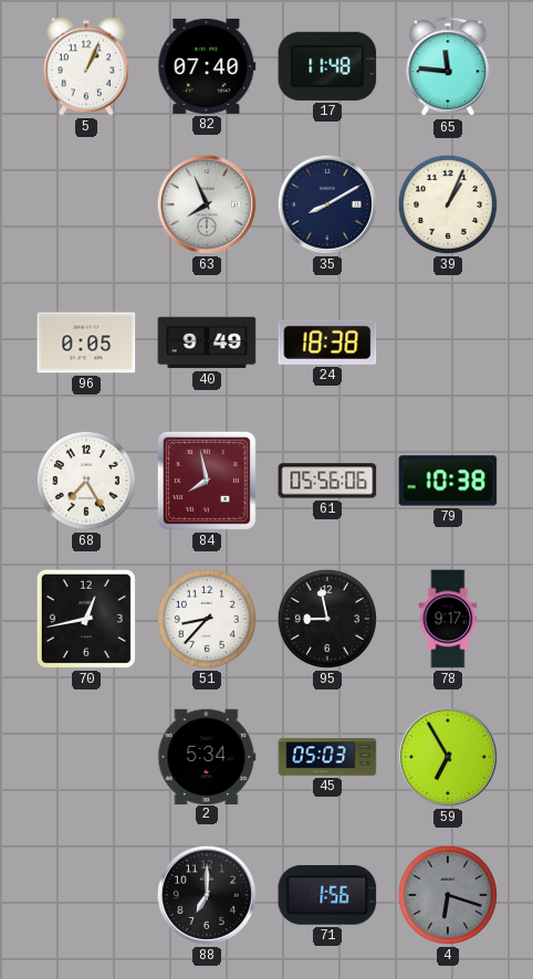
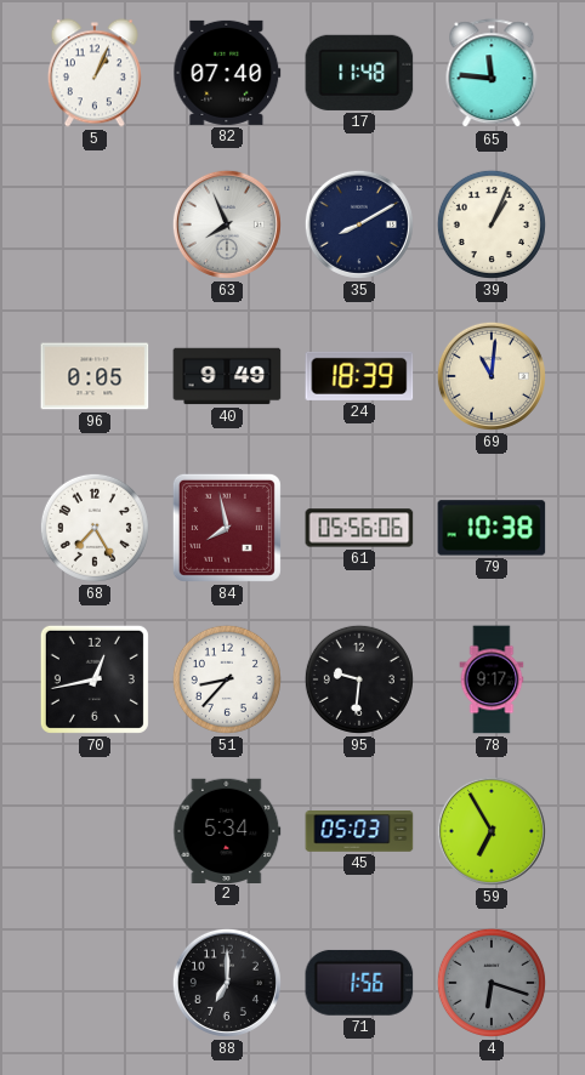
24: 18:38 -> 18:39 (359, 376)
69: none -> 11:01 (492, 376)
95: 8:58 -> 9:31 (359, 679)
